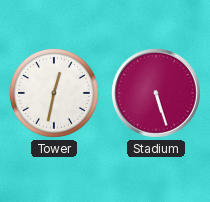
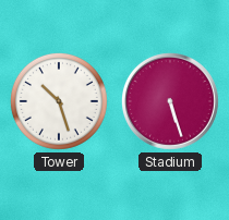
Tower: 12:32 -> 10:27 (59, 101)
